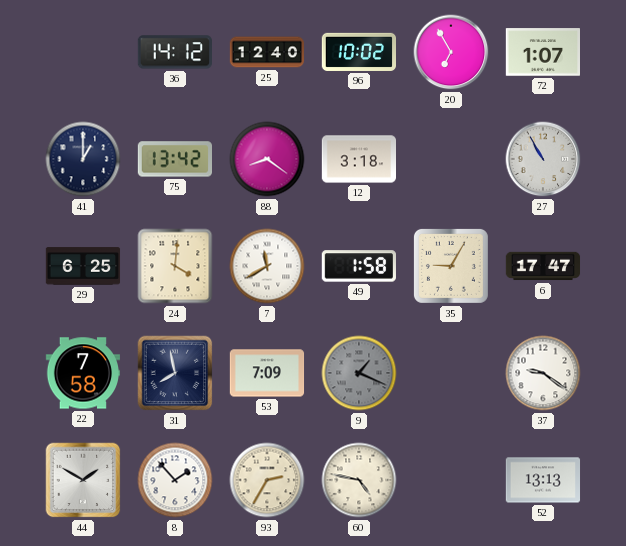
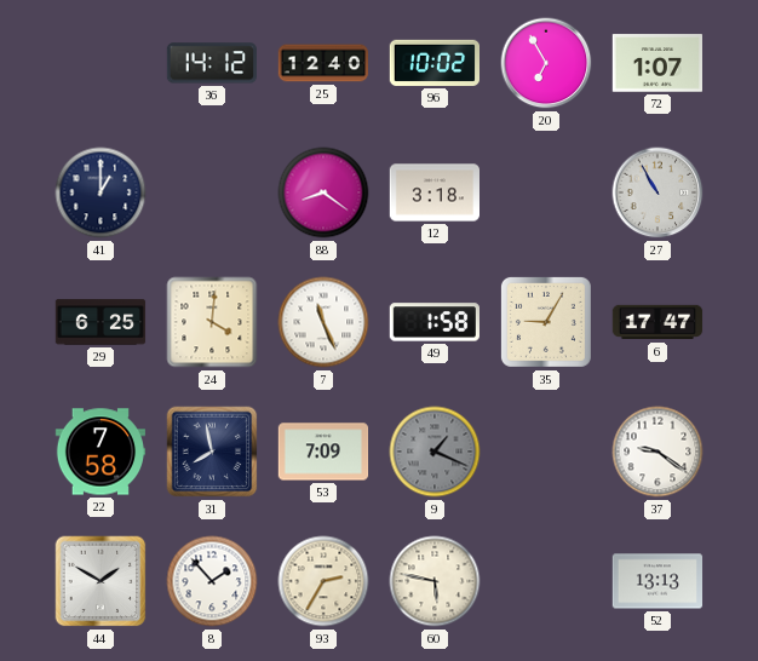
75: 13:42 -> none (174, 159)
7: 11:40 -> 11:26 (323, 322)
60: 4:47 -> 5:47 (435, 581)
